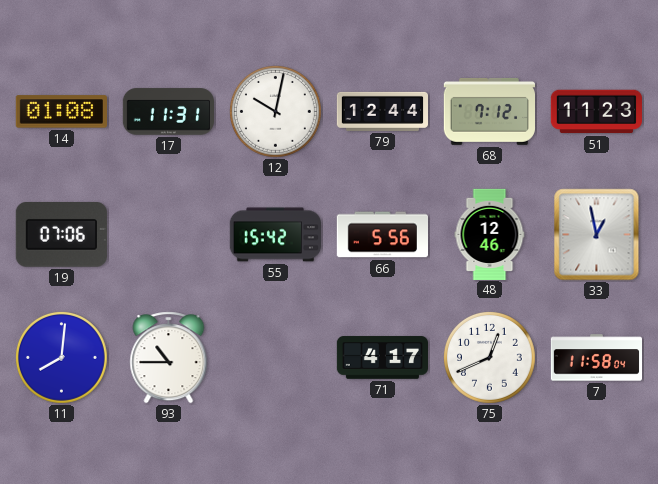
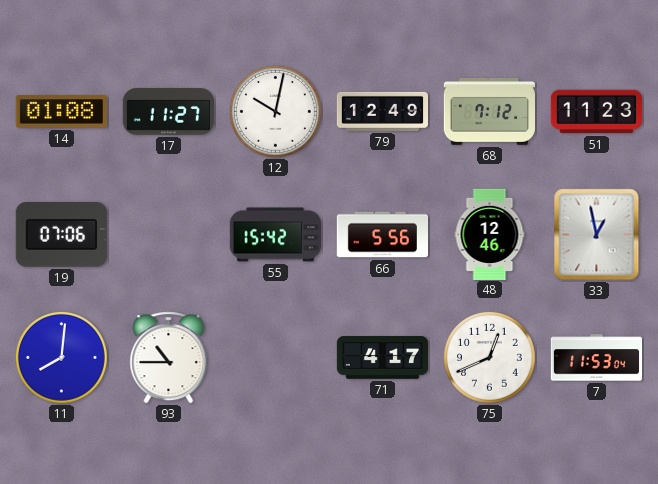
17: 11:31 -> 11:27 (168, 112)
79: 12:44 -> 12:49 (382, 111)
7: 11:58 -> 11:53 (596, 358)
